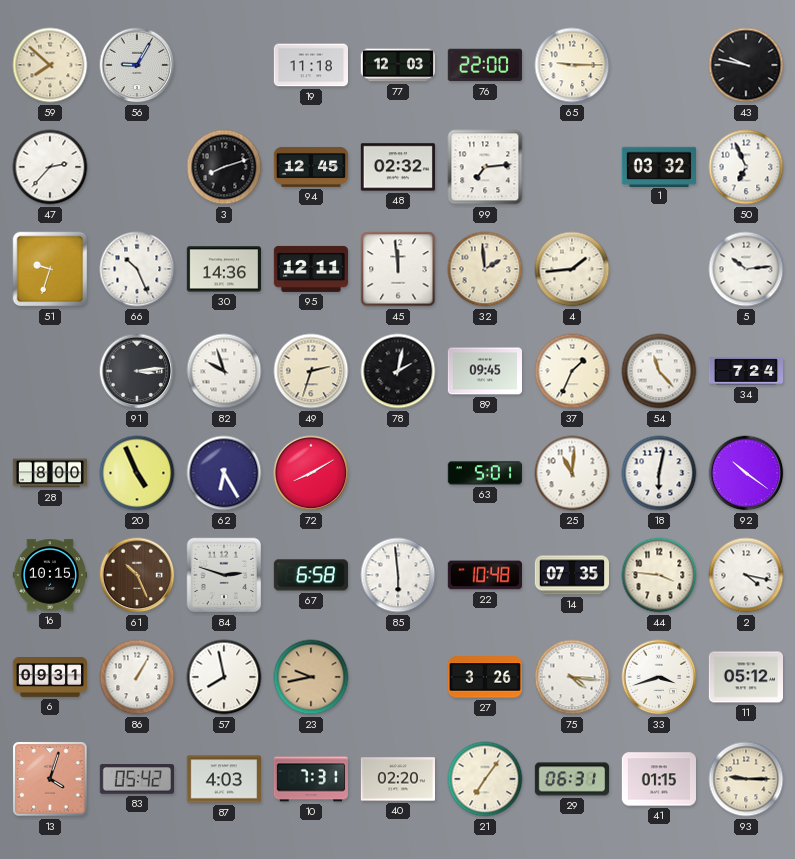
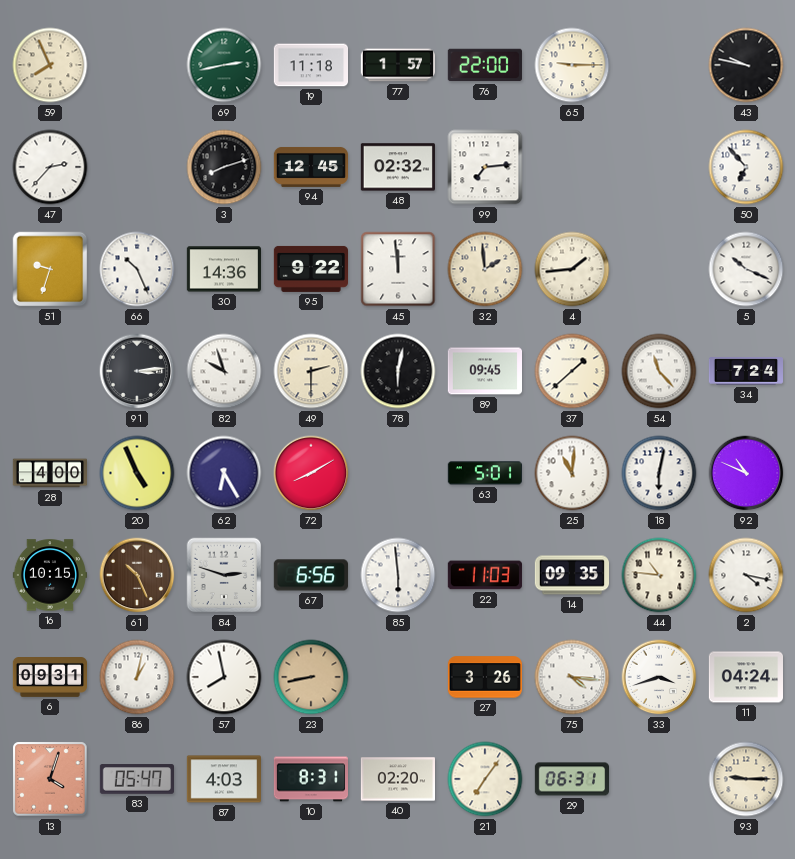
59: 7:52 -> 7:56 (50, 65)
56: 9:05 -> none (137, 65)
69: none -> 2:43 (224, 65)
77: 12:03 -> 1:57 (397, 65)
1: 03:32 -> none (659, 166)
50: 6:56 -> 6:53 (746, 167)
95: 12:11 -> 9:22 (310, 269)
5: 10:14 -> 10:19 (746, 269)
49: 2:33 -> 2:30 (311, 371)
78: 2:02 -> 6:02 (398, 371)
37: 1:34 -> 1:38 (572, 371)
28: 8:00 -> 4:00 (49, 473)
92: 10:21 -> 10:49 (746, 473)
67: 6:58 -> 6:56 (311, 575)
22: 10:48 -> 11:03 (485, 575)
14: 07:35 -> 09:35 (571, 575)
44: 3:46 -> 10:46 (659, 575)
86: 1:05 -> 1:02 (137, 677)
23: 9:43 -> 8:43 (311, 677)
11: 05:12 -> 04:24 (745, 677)
83: 05:42 -> 05:47 (136, 779)
10: 7:31 -> 8:31 (310, 779)
41: 01:15 -> none (658, 779)
